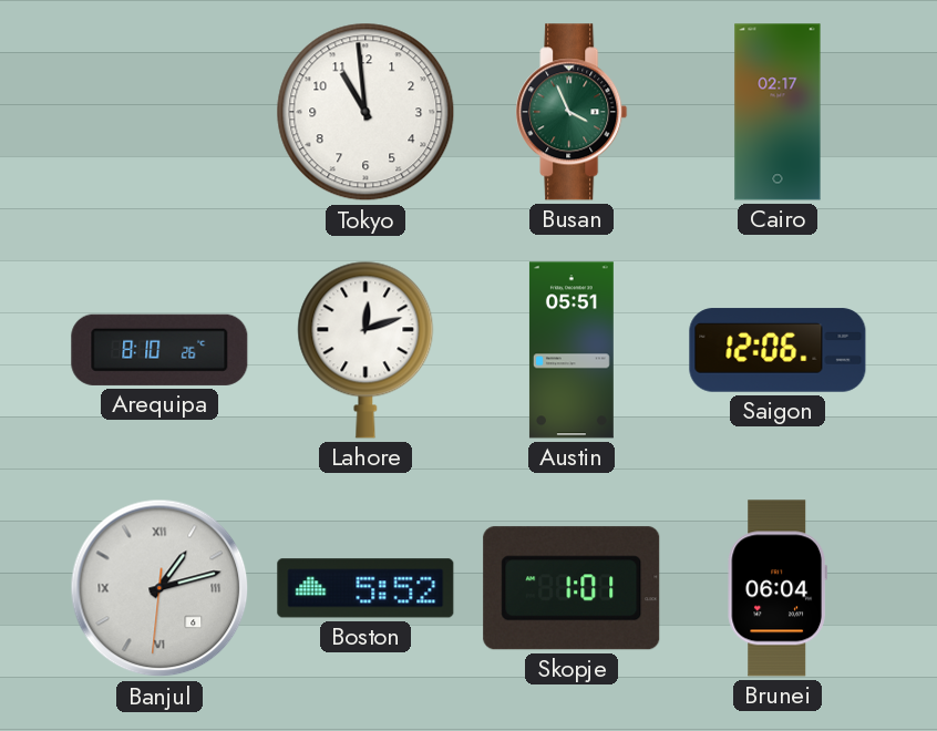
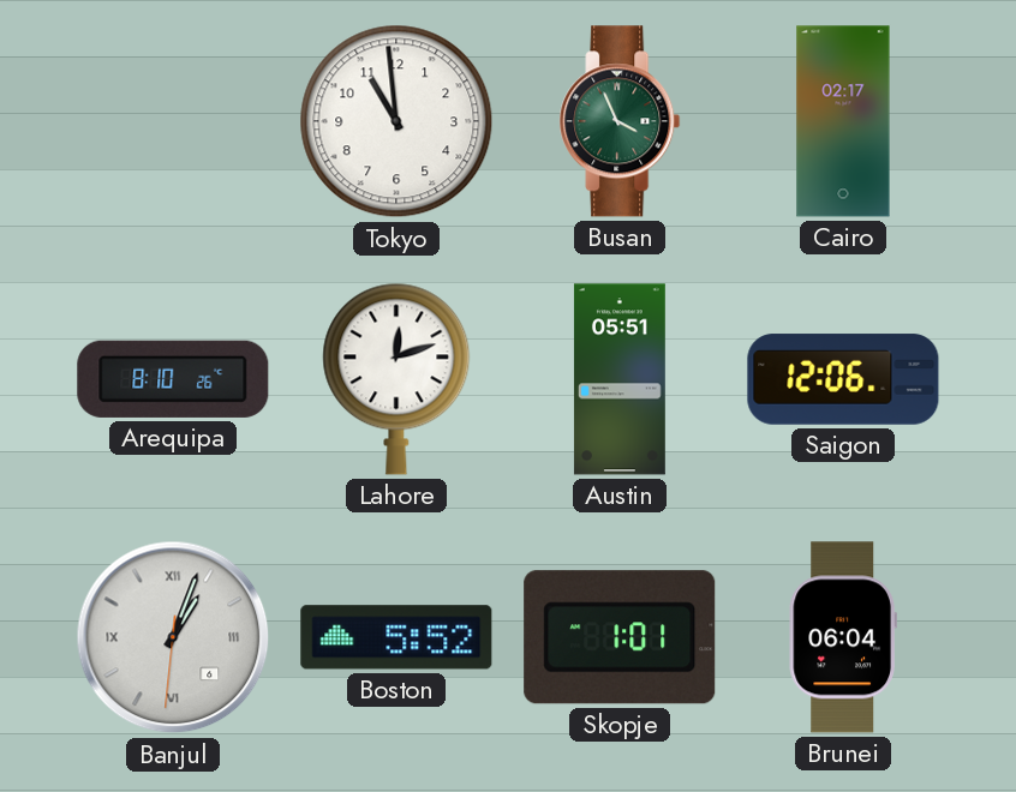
Banjul: 1:12 -> 1:03 (173, 637)
